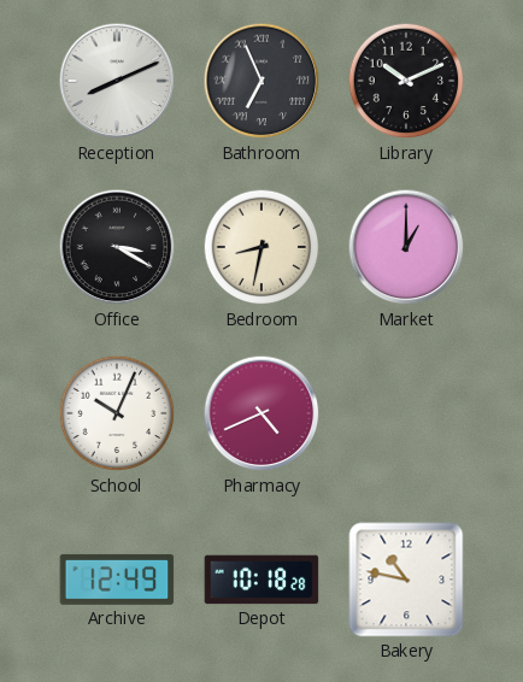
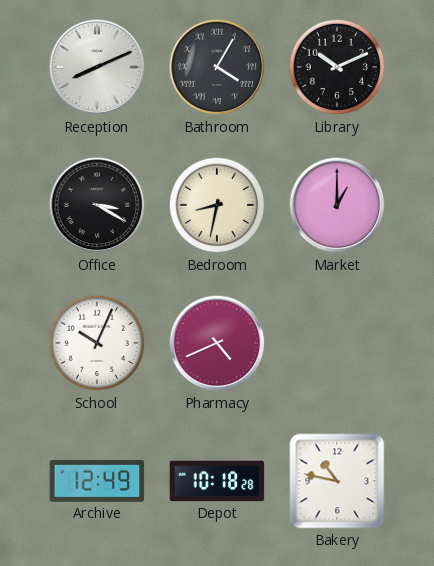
Bathroom: 6:56 -> 4:05 (217, 67)
